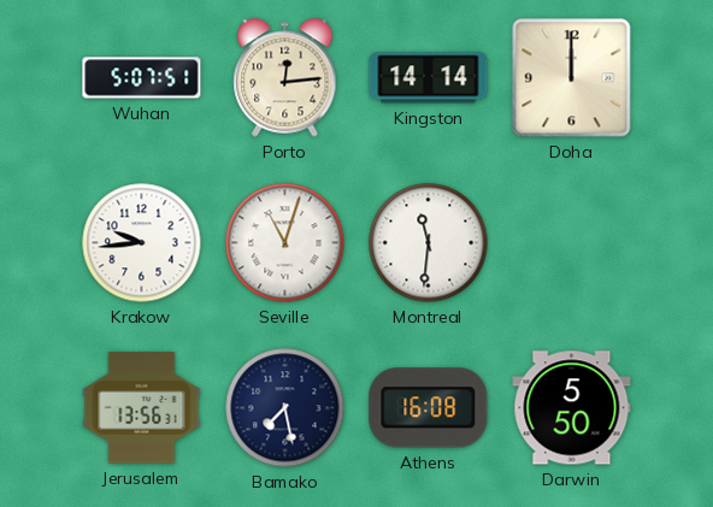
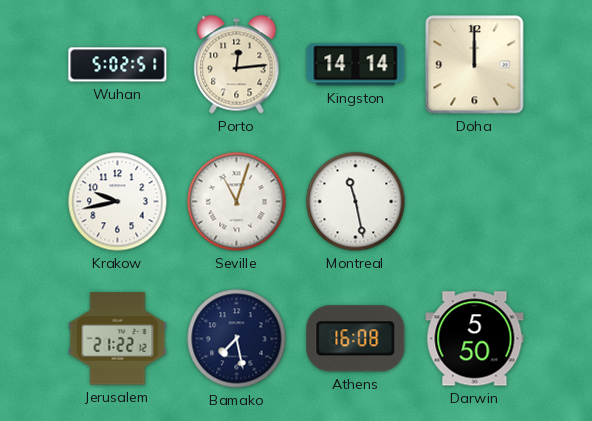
Wuhan: 5:07 -> 5:02 (118, 65)
Krakow: 9:44 -> 9:43 (118, 202)
Montreal: 11:31 -> 11:28 (356, 202)
Jerusalem: 13:56 -> 21:22 (118, 339)
